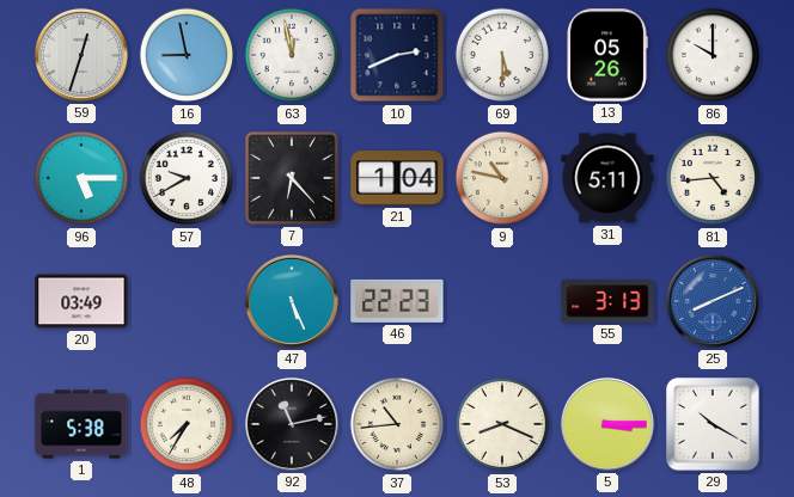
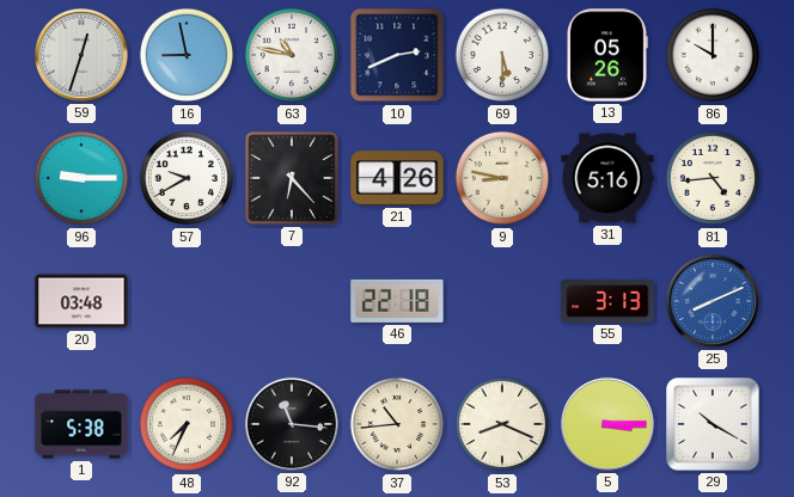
63: 11:58 -> 10:47 (292, 55)
96: 5:15 -> 9:15 (81, 178)
21: 1:04 -> 4:26 (397, 178)
9: 10:47 -> 8:47 (502, 178)
31: 5:11 -> 5:16 (607, 178)
20: 03:49 -> 03:48 (81, 301)
47: 5:26 -> none (292, 301)
46: 22:23 -> 22:18 (397, 301)
48: 7:35 -> 7:34 (187, 424)
92: 11:13 -> 11:16 (292, 424)
